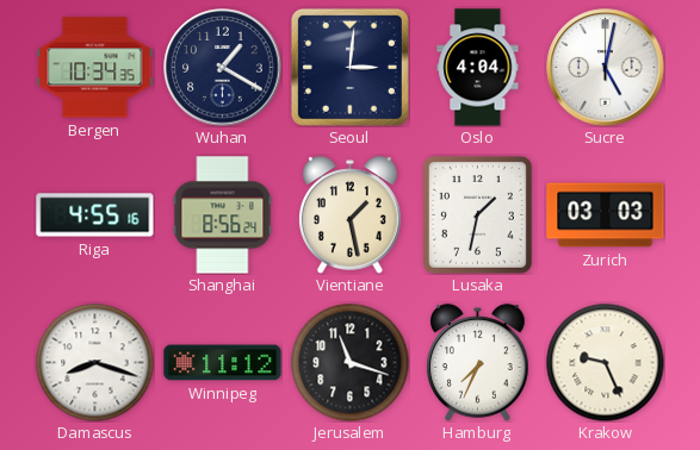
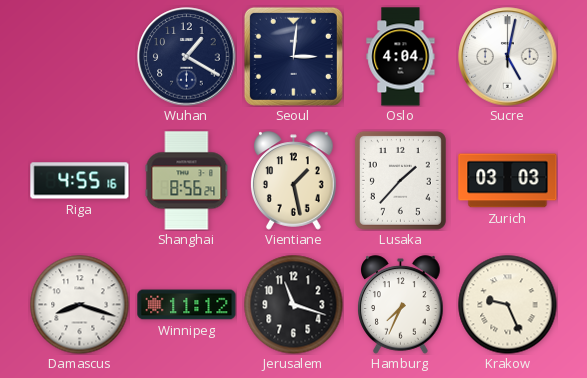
Bergen: 10:34 -> none (95, 68)
Lusaka: 1:32 -> 1:37 (400, 180)
